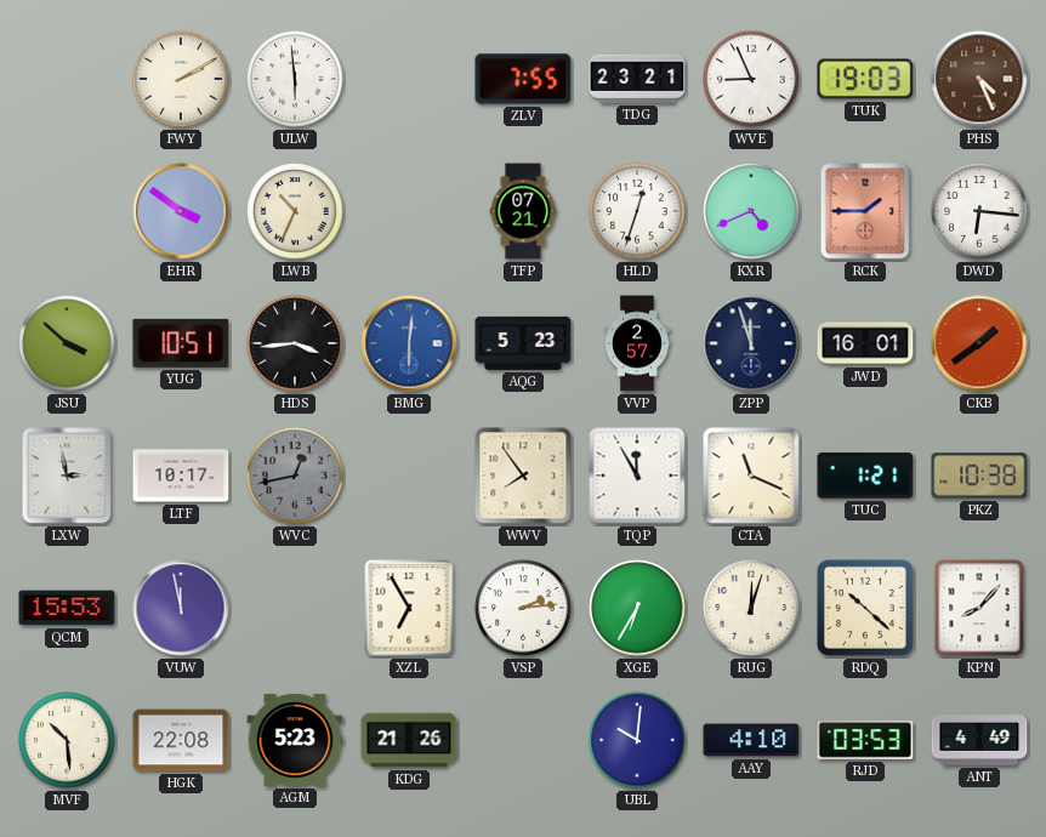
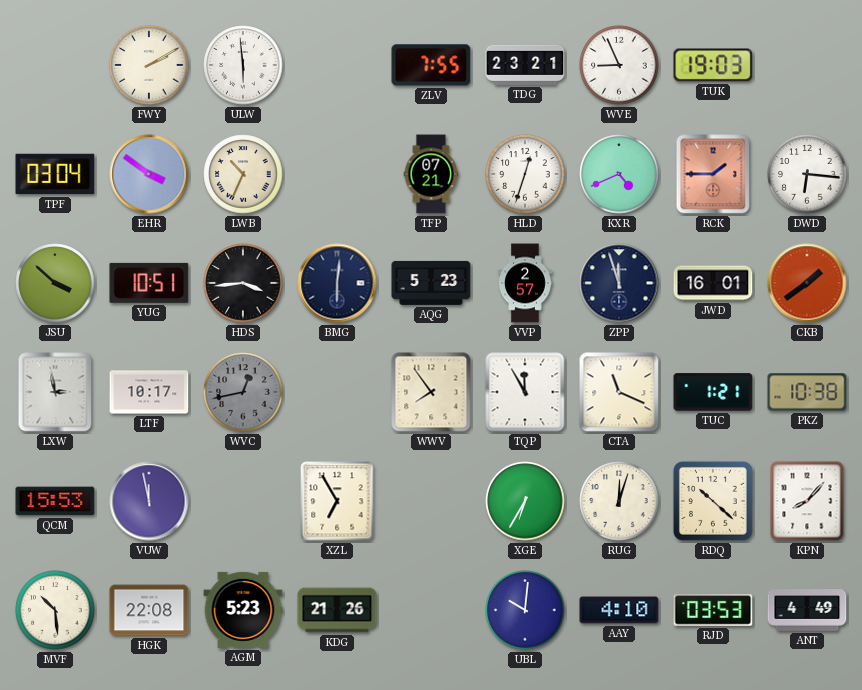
PHS: 4:26 -> none (979, 79)
TPF: none -> 03:04 (55, 174)
BMG dial: blue -> navy (337, 283)
VSP: 2:14 -> none (523, 608)
